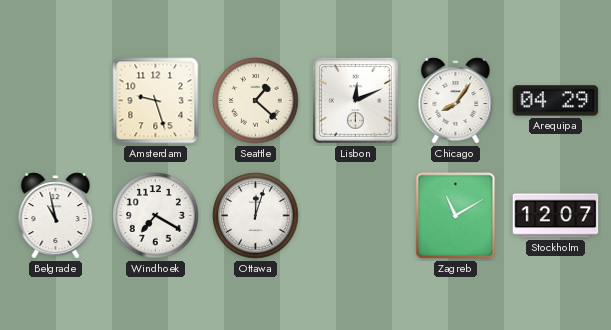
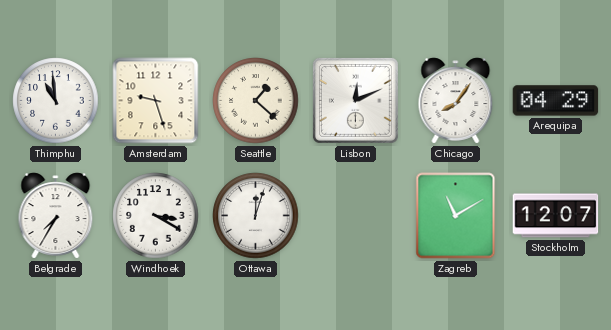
Thimphu: none -> 10:59 (56, 101)
Belgrade: 10:58 -> 7:35 (56, 216)
Windhoek: 7:20 -> 3:20 (156, 216)
